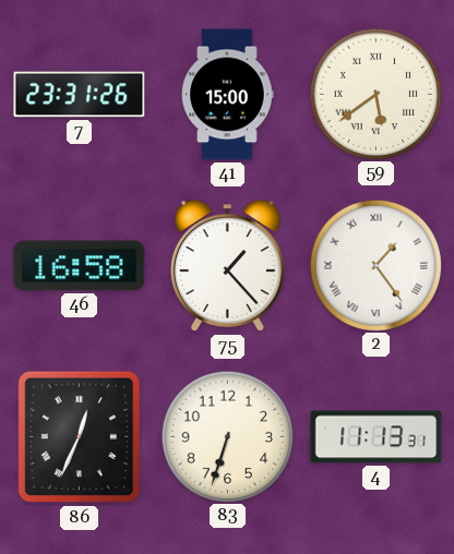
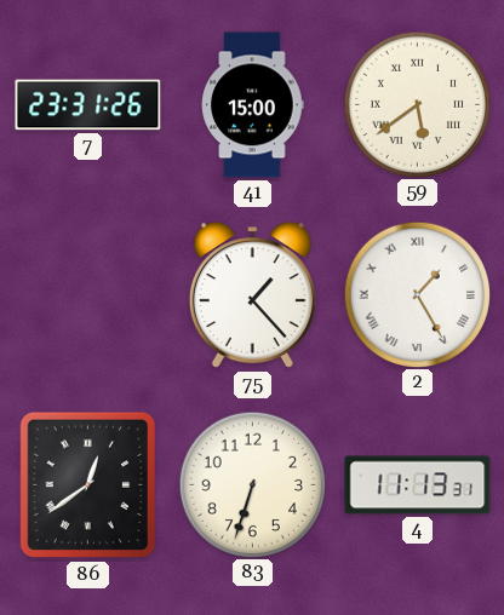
46: 16:58 -> none (80, 266)
2: 1:24 -> 1:25 (417, 294)
86: 12:34 -> 12:39 (88, 485)
